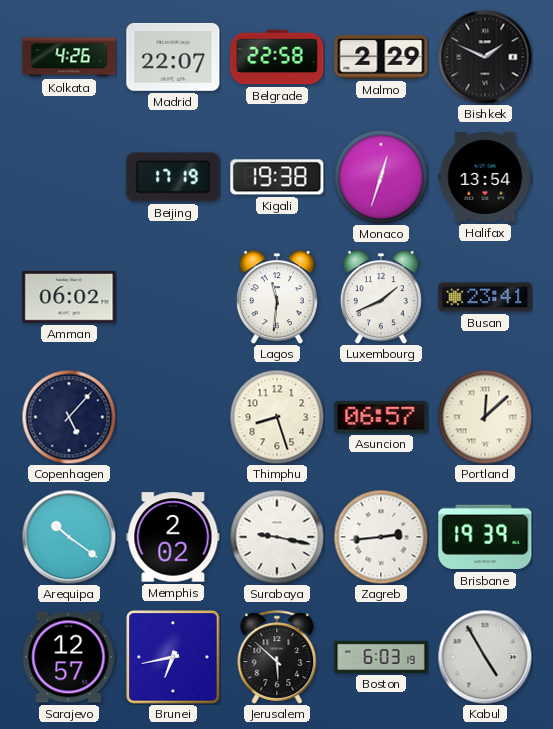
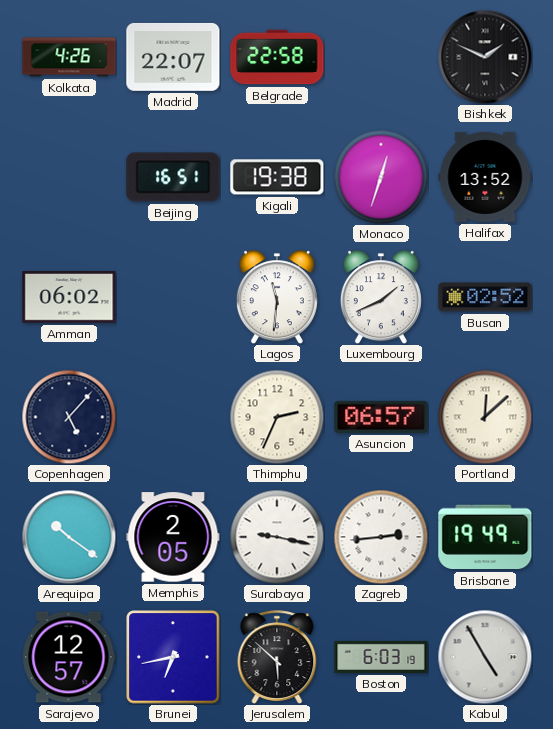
Malmo: 2:29 -> none (381, 57)
Beijing: 17:19 -> 16:51 (173, 177)
Halifax: 13:54 -> 13:52 (485, 177)
Busan: 23:41 -> 02:52 (485, 297)
Thimphu: 8:27 -> 2:34 (277, 417)
Memphis: 2:02 -> 2:05 (173, 537)
Brisbane: 19:39 -> 19:49 (485, 537)
